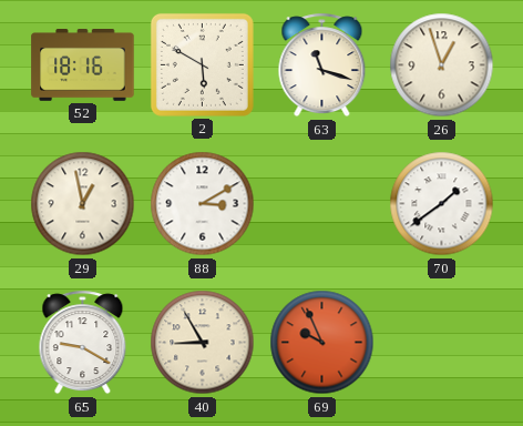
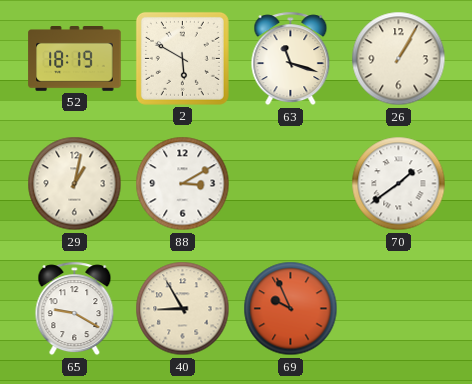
52: 18:16 -> 18:19 (75, 59)
26: 12:57 -> 1:05 (399, 59)
29: 12:58 -> 1:02 (75, 184)
